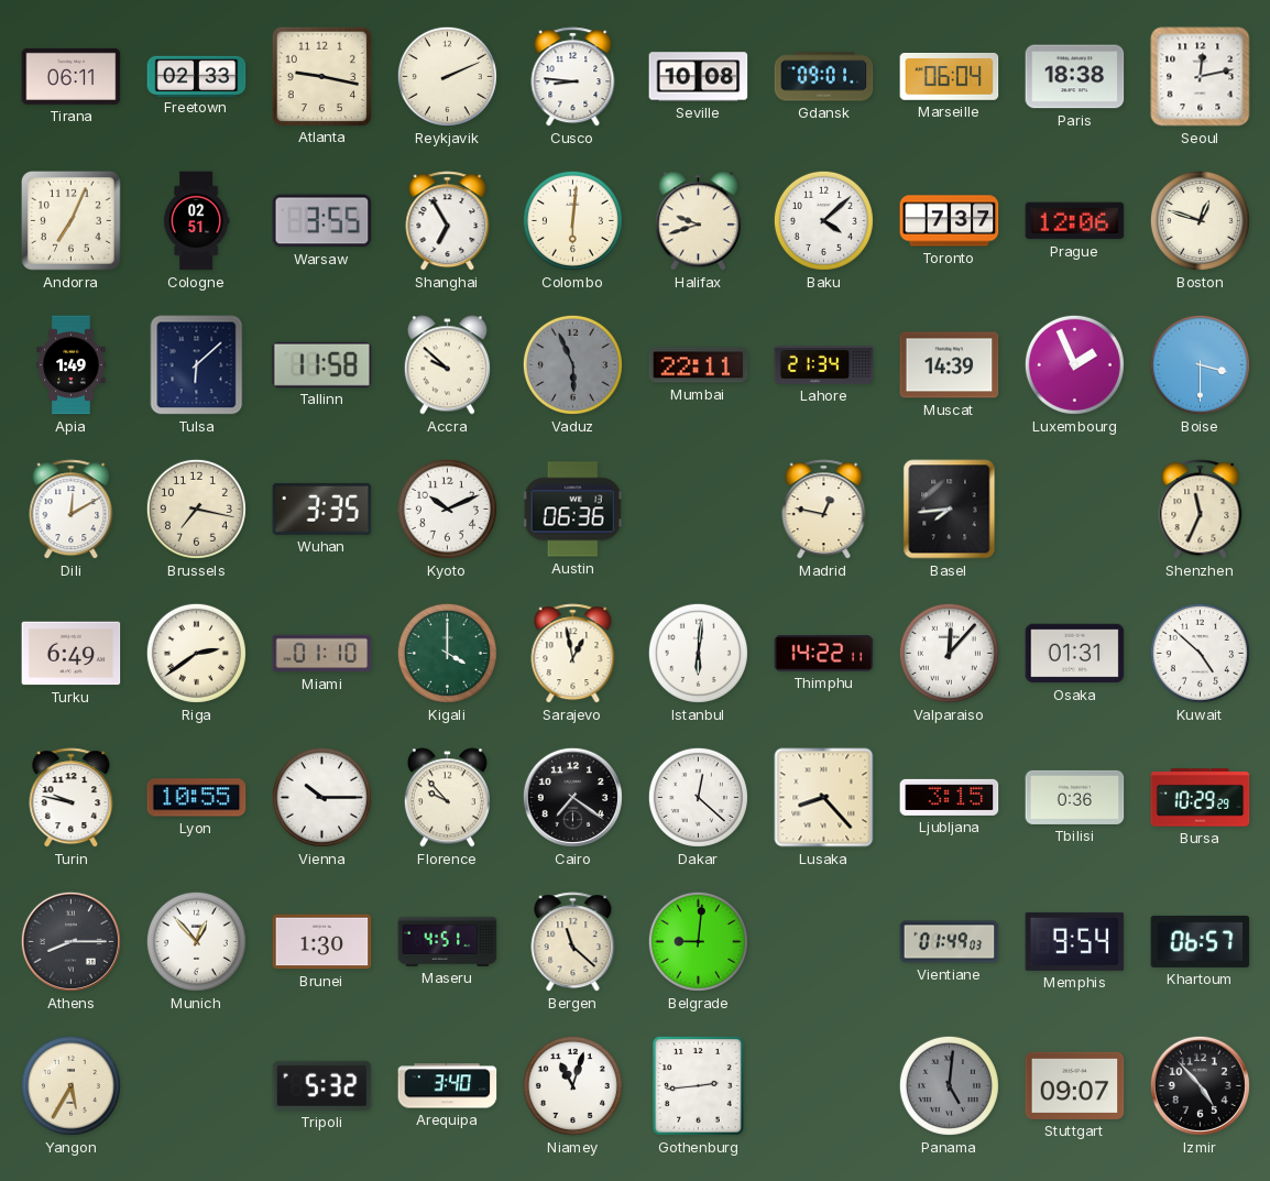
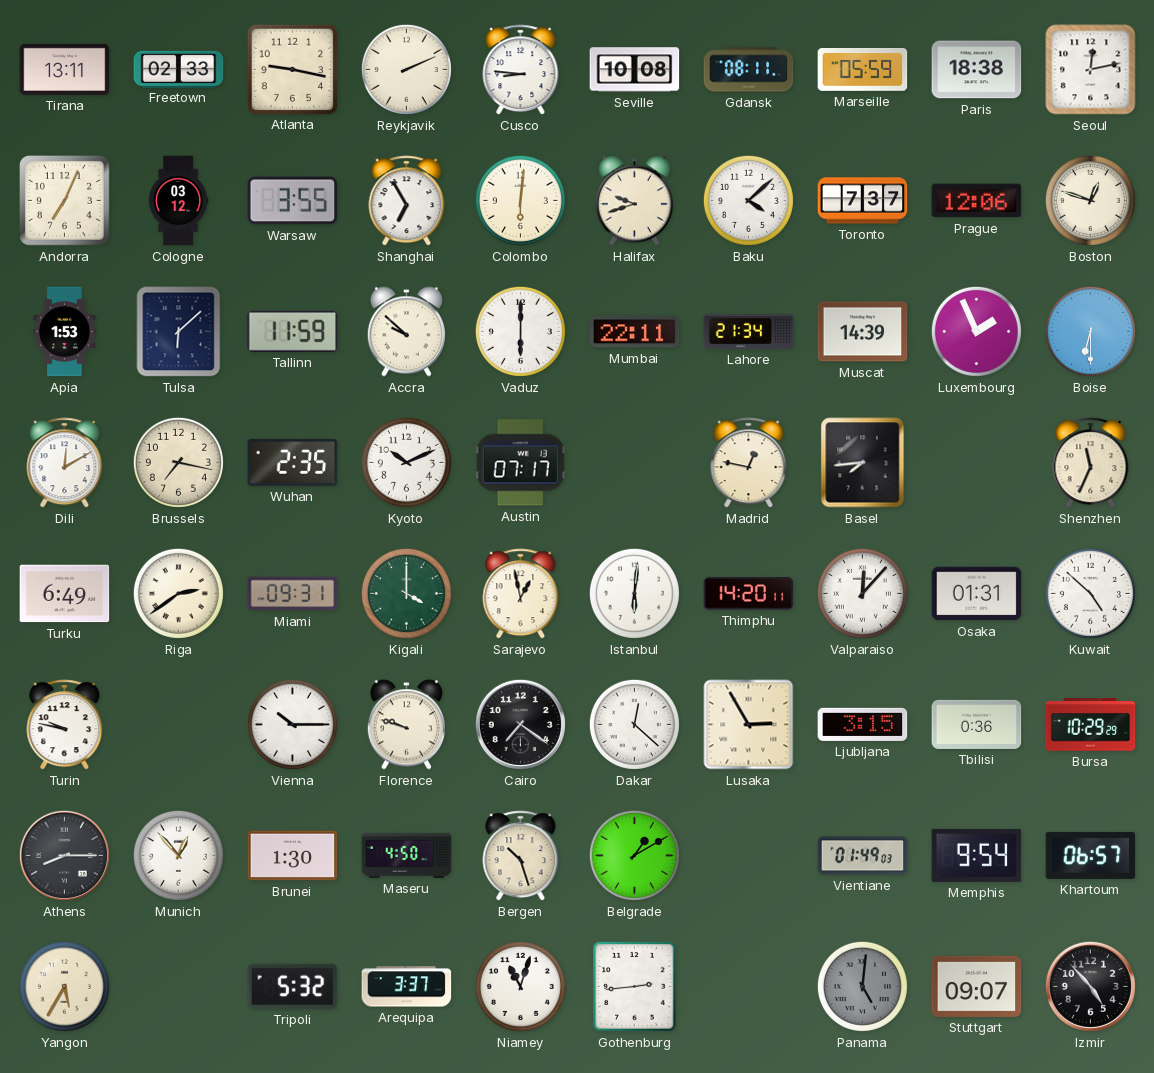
Tirana: 06:11 -> 13:11 (65, 69)
Gdansk: 09:01 -> 08:11 (749, 70)
Marseille: 06:04 -> 05:59 (863, 70)
Cologne: 02:51 -> 03:12 (178, 201)
Apia: 1:49 -> 1:53 (65, 332)
Tallinn: 11:58 -> 11:59 (293, 331)
Vaduz: 5:56 -> 6:00 (520, 331)
Vaduz dial: grey -> white (520, 331)
Boise: 3:30 -> 6:30 (1090, 331)
Wuhan: 3:35 -> 2:35 (293, 462)
Austin: 06:36 -> 07:17 (520, 463)
Miami: 01:10 -> 09:31 (293, 594)
Thimphu: 14:22 -> 14:20 (749, 594)
Lyon: 10:55 -> none (197, 798)
Florence: 9:53 -> 9:48 (406, 725)
Lusaka: 8:23 -> 2:55 (749, 725)
Maseru: 4:51 -> 4:50 (407, 855)
Bergen: 11:22 -> 10:27 (521, 856)
Belgrade: 9:01 -> 1:10 (634, 855)
Arequipa: 3:40 -> 3:37 (407, 987)
